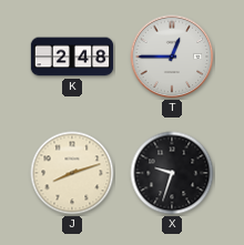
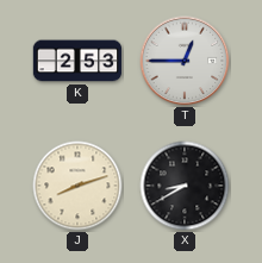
K: 2:48 -> 2:53 (77, 61)
X: 9:33 -> 8:40 (185, 186)
